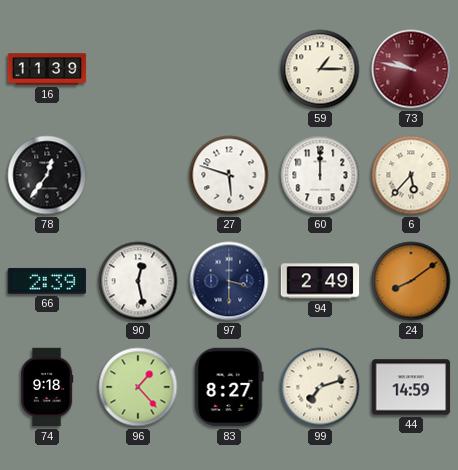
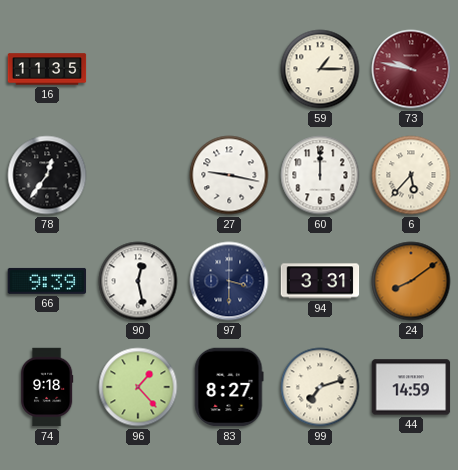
16: 11:39 -> 11:35 (47, 69)
27: 5:48 -> 9:17 (229, 175)
66: 2:39 -> 9:39 (47, 281)
94: 2:49 -> 3:31 (320, 281)
